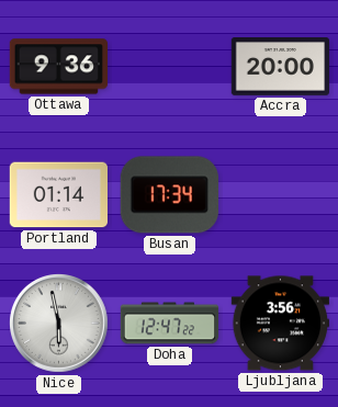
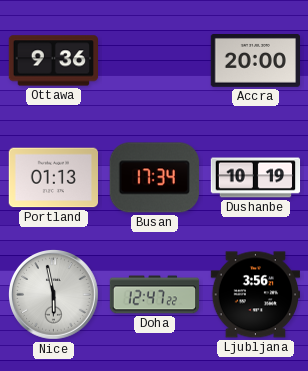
Portland: 01:14 -> 01:13 (53, 178)
Dushanbe: none -> 10:19 (256, 178)
